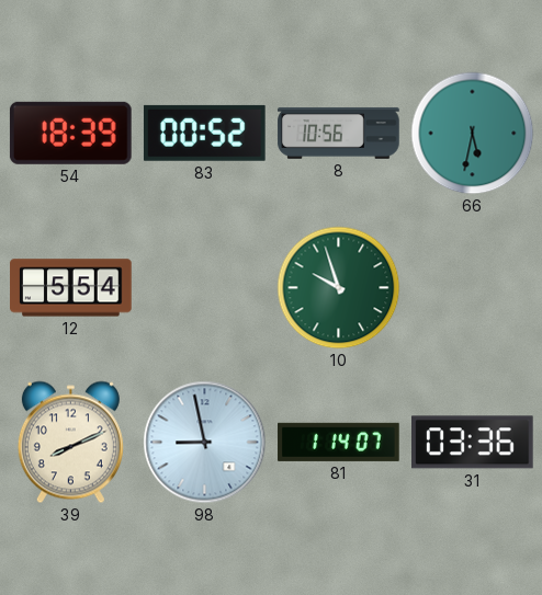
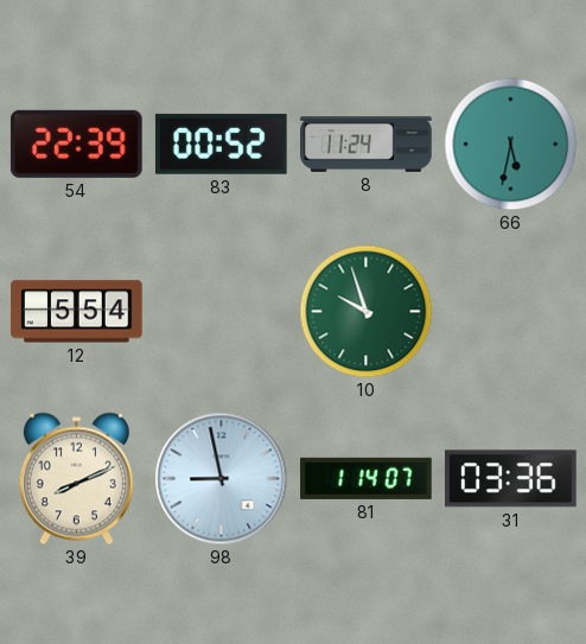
54: 18:39 -> 22:39 (76, 144)
8: 10:56 -> 11:24 (367, 145)
